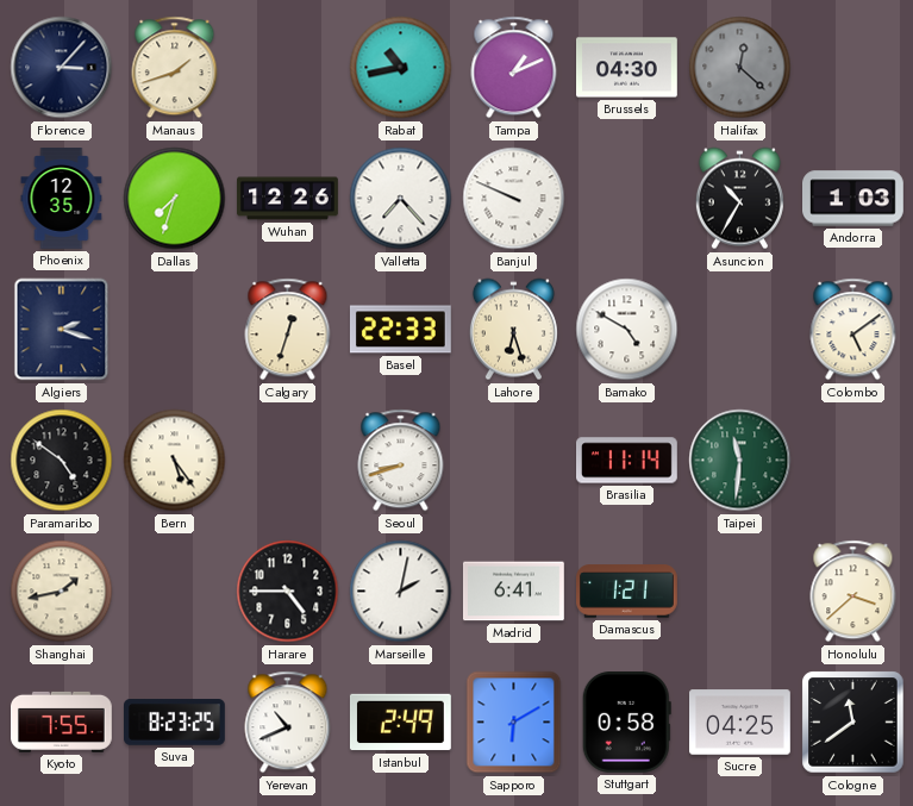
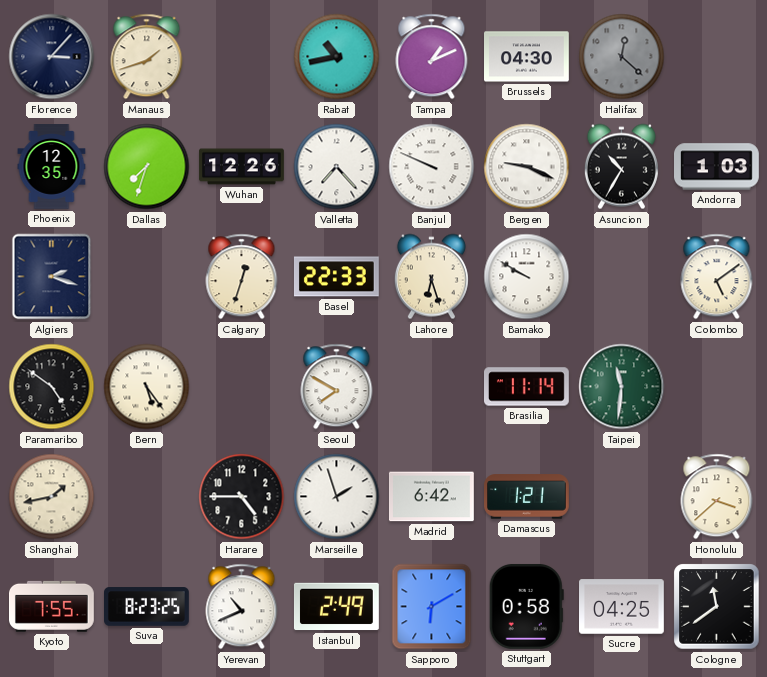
Bergen: none -> 9:19 (527, 167)
Bamako: 4:50 -> 9:50 (527, 277)
Seoul: 8:42 -> 7:50 (337, 387)
Marseille: 2:02 -> 1:57 (337, 497)
Madrid: 6:41 -> 6:42 (431, 497)
